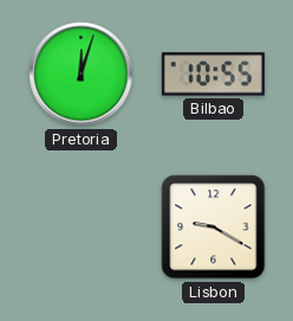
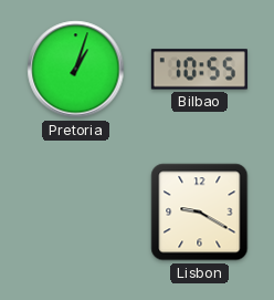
Pretoria: 12:03 -> 1:03 (76, 70)
